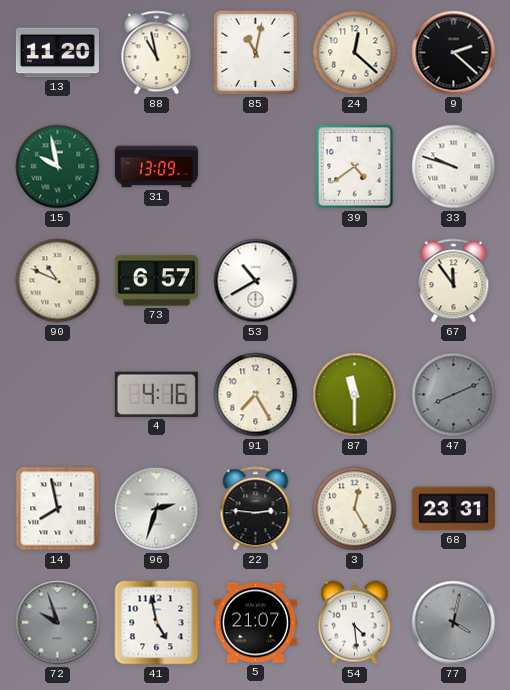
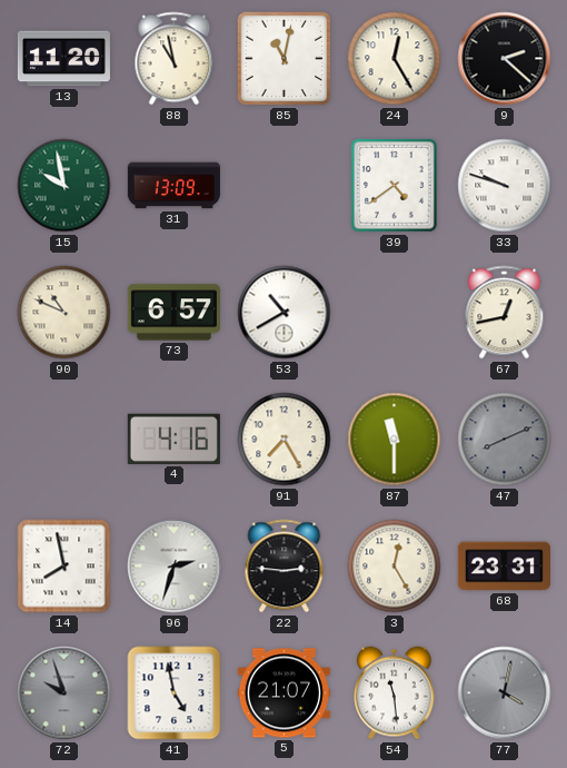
24: 12:22 -> 12:25 (395, 59)
67: 11:54 -> 12:43 (505, 313)
54: 4:29 -> 11:29 (394, 693)
